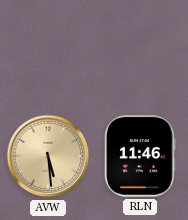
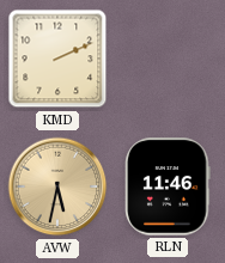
KMD: none -> 2:11 (57, 59)
AVW: 5:29 -> 5:32 (57, 186)
